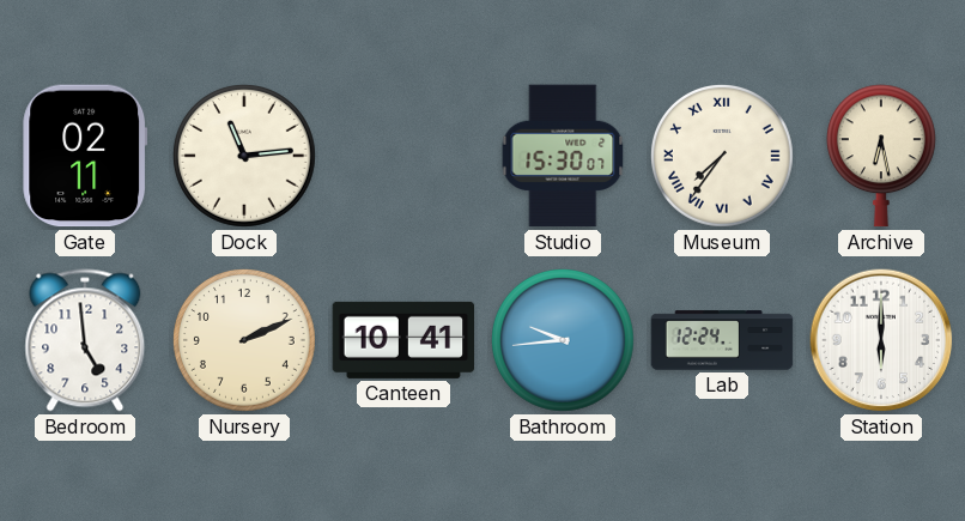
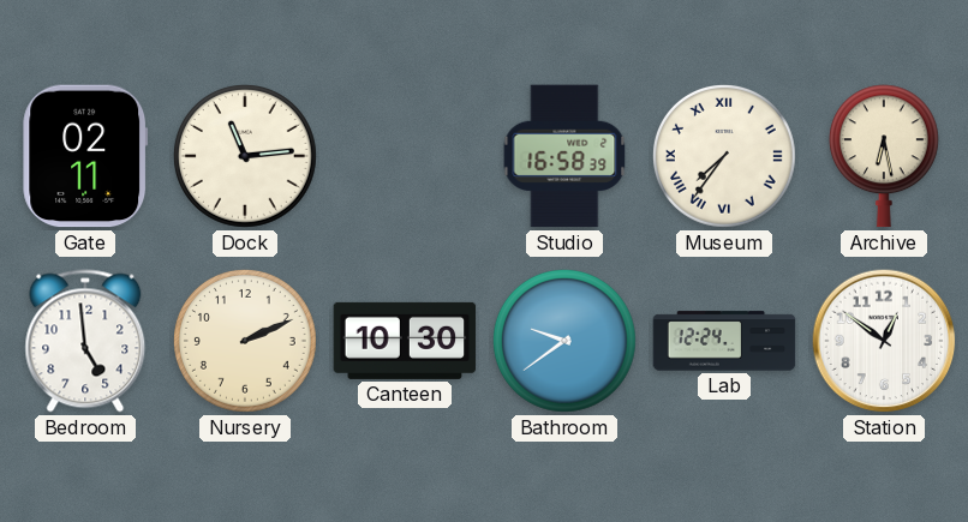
Studio: 15:30 -> 16:58 (564, 156)
Canteen: 10:41 -> 10:30 (405, 341)
Bathroom: 9:44 -> 9:39 (566, 342)
Station: 6:00 -> 12:51 (884, 341)
